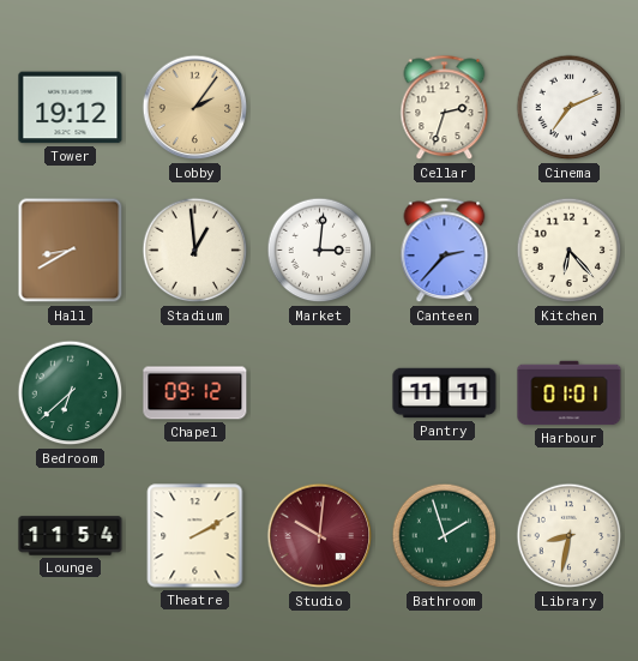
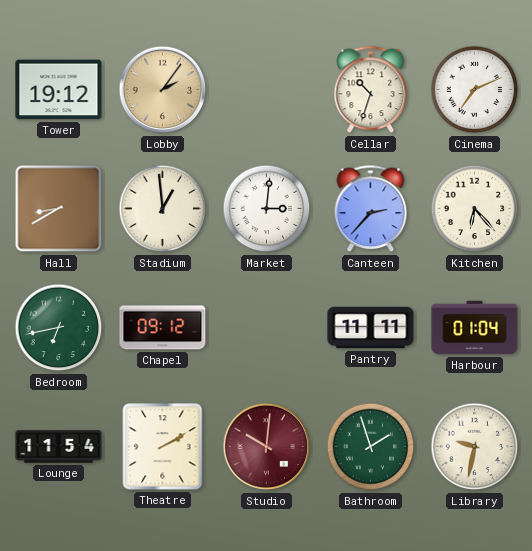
Cellar: 2:33 -> 10:33 (371, 90)
Bedroom: 6:38 -> 6:43 (59, 328)
Harbour: 01:01 -> 01:04 (475, 328)
Library: 8:32 -> 9:32 (475, 447)
